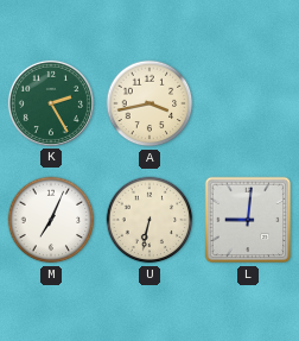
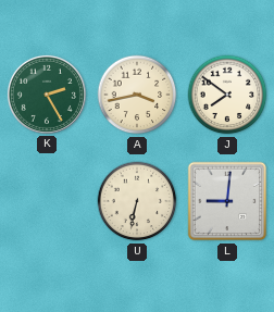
J: none -> 7:51 (227, 95)
M: 7:04 -> none (51, 220)
